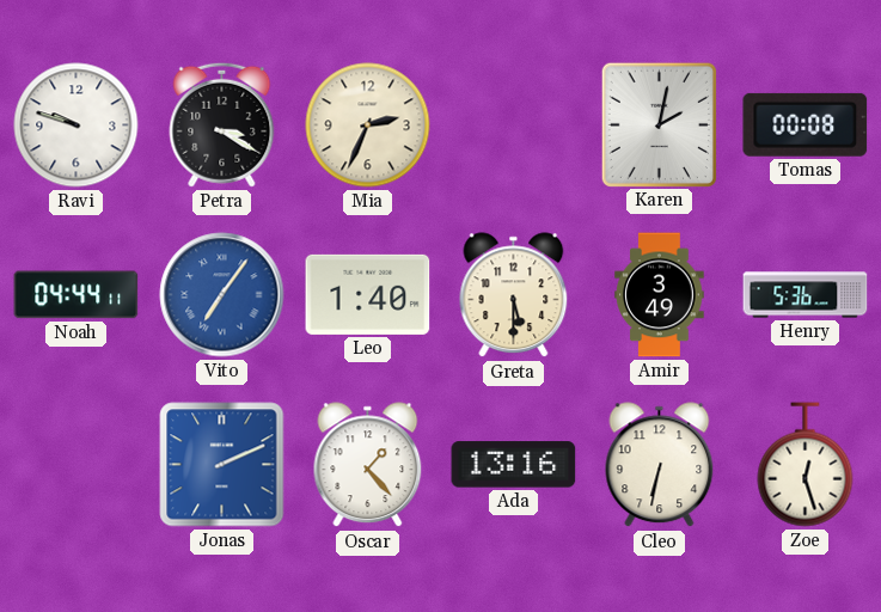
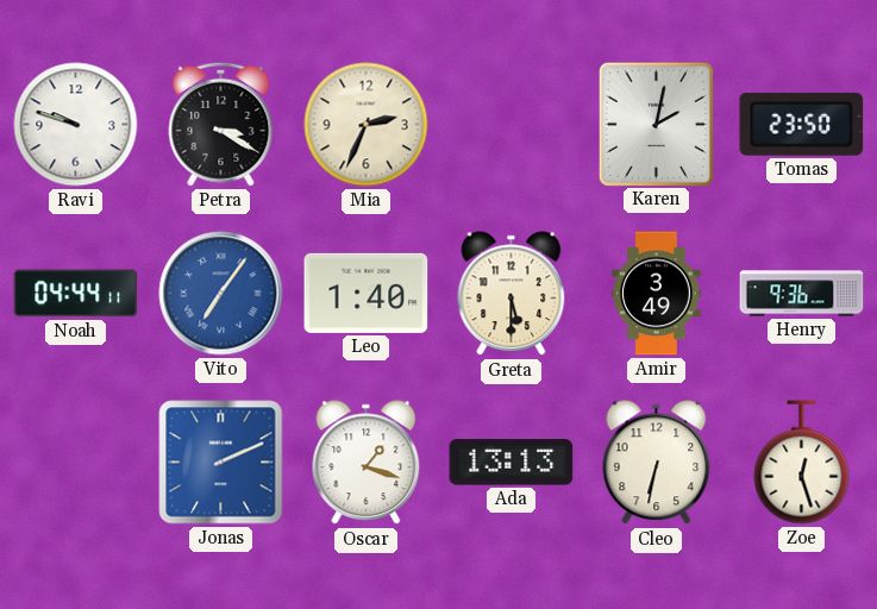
Tomas: 00:08 -> 23:50 (802, 124)
Henry: 5:36 -> 9:36 (802, 294)
Oscar: 1:23 -> 1:18 (367, 463)
Ada: 13:16 -> 13:13 (512, 463)
